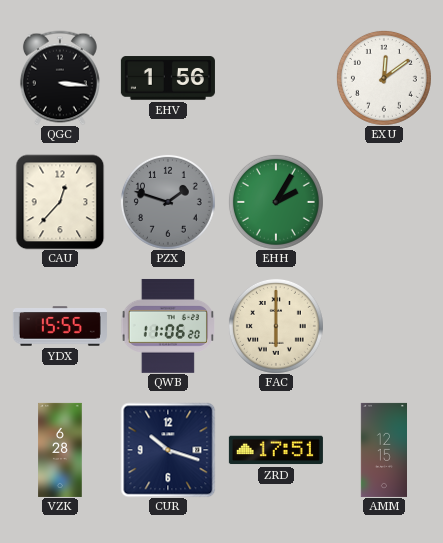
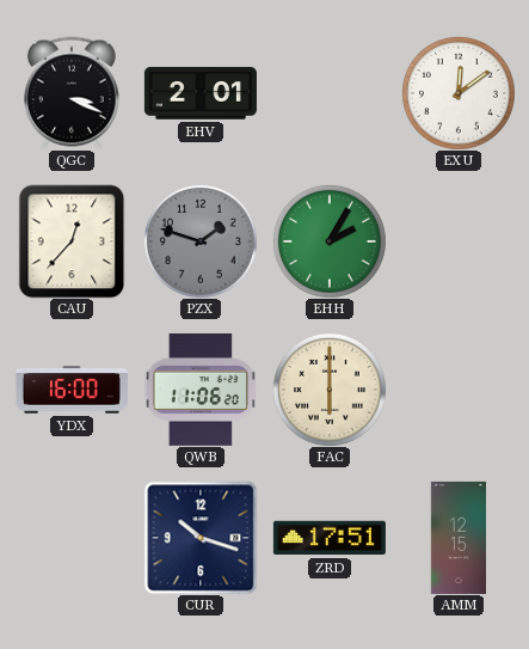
QGC: 3:16 -> 3:19 (72, 93)
EHV: 1:56 -> 2:01 (201, 93)
YDX: 15:55 -> 16:00 (72, 390)
VZK: 6:28 -> none (60, 450)
